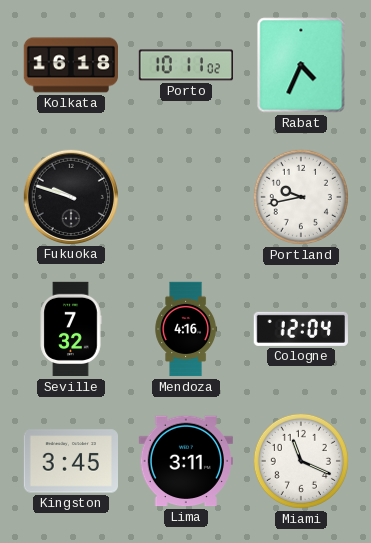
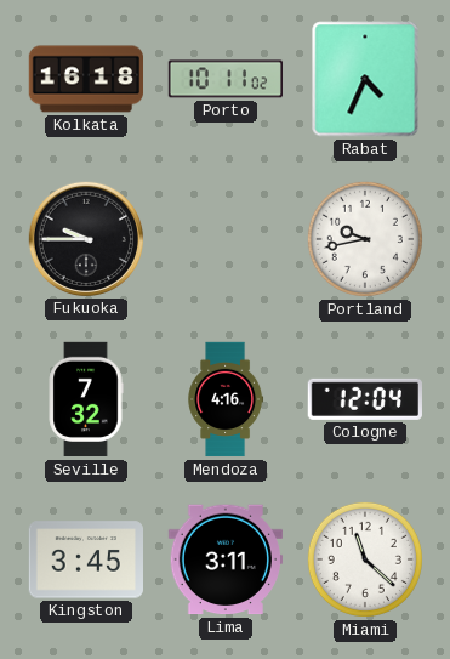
Fukuoka: 9:48 -> 9:45 (85, 238)
Miami: 11:19 -> 11:22 (365, 559)
